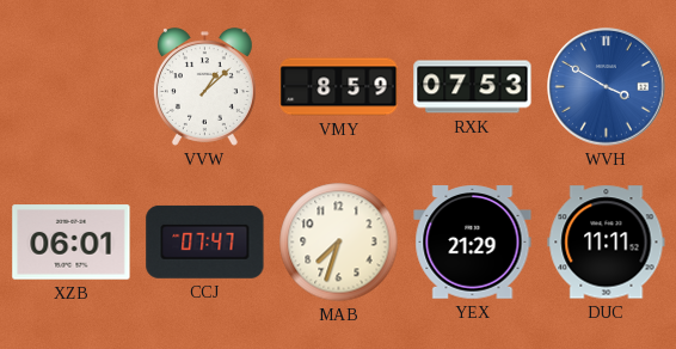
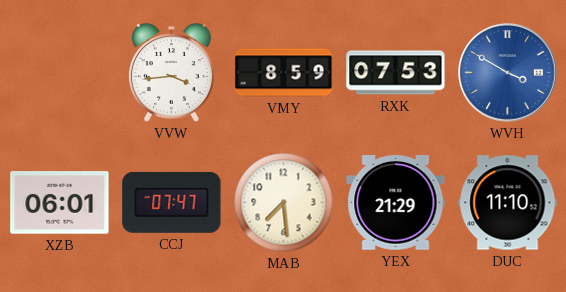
VVW: 1:08 -> 3:44 (171, 73)
MAB: 7:33 -> 7:29 (284, 203)
DUC: 11:11 -> 11:10 (508, 203)
